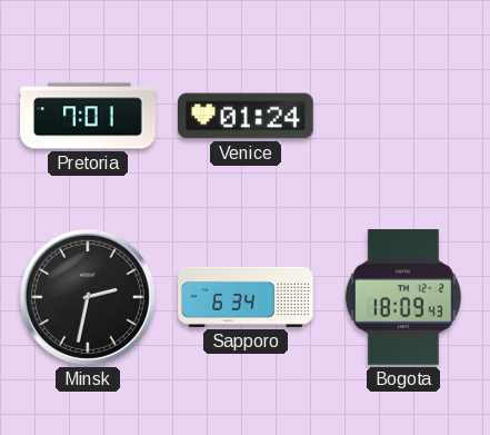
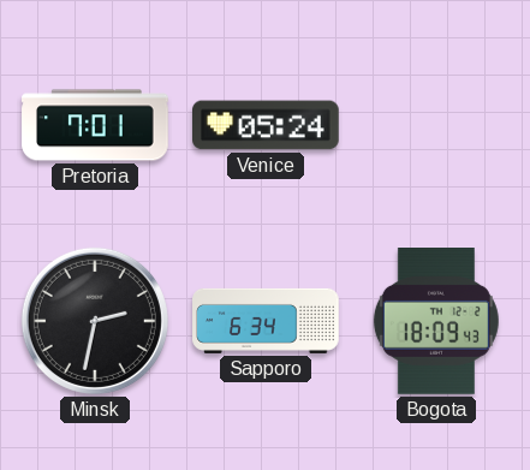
Venice: 01:24 -> 05:24 (267, 125)
